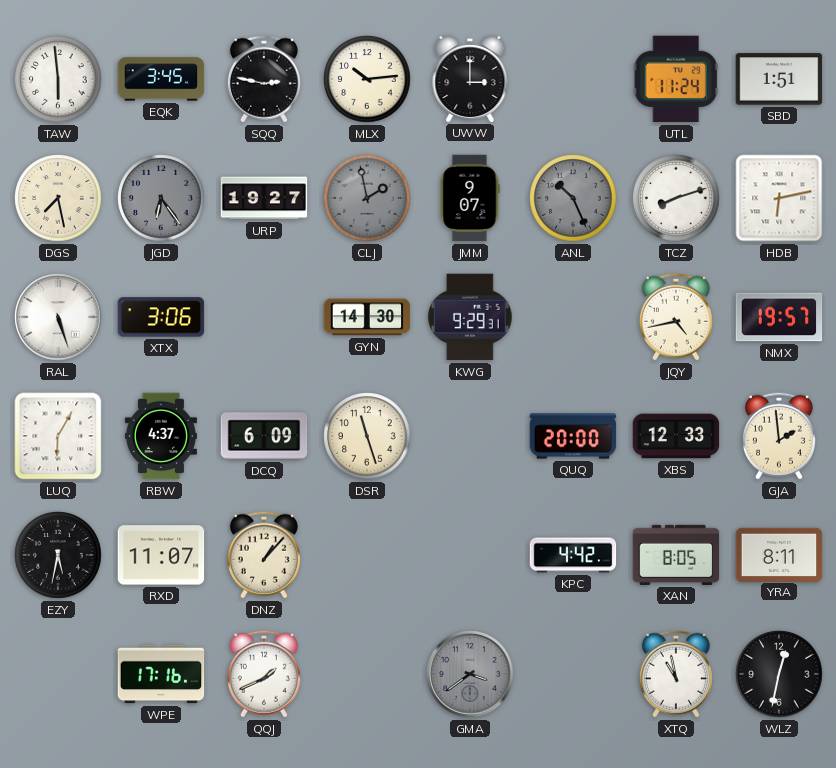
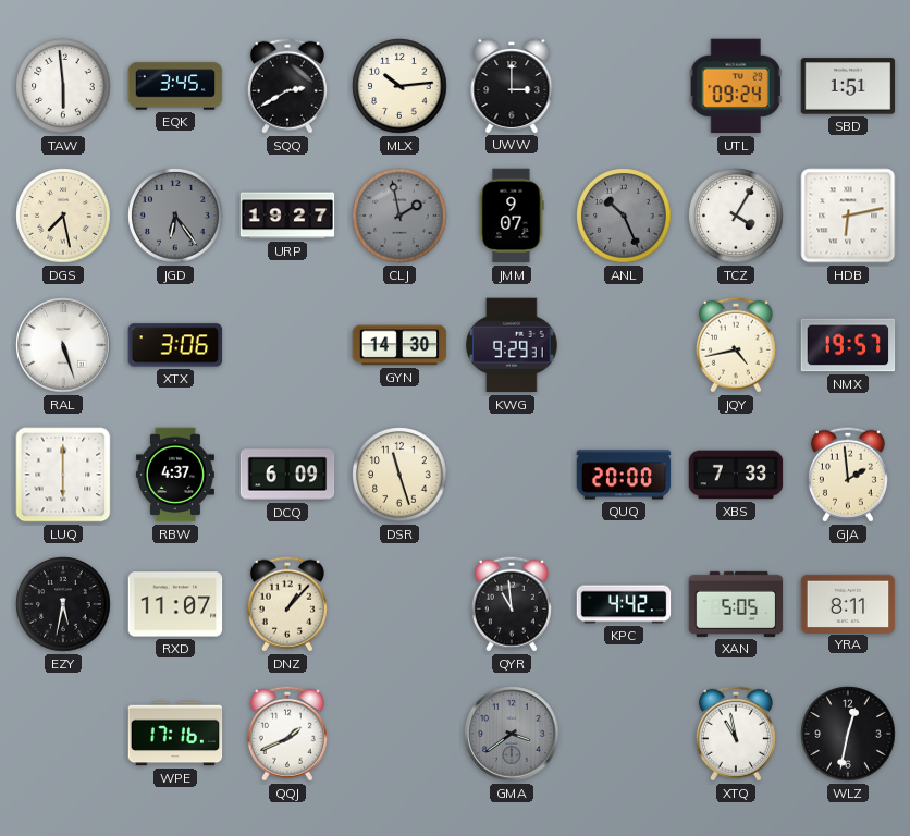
SQQ: 2:47 -> 2:40 (287, 86)
UTL: 11:24 -> 09:24 (736, 86)
TCZ: 8:12 -> 4:05 (736, 216)
LUQ: 6:05 -> 6:00 (63, 475)
XBS: 12:33 -> 7:33 (736, 475)
QYR: none -> 10:59 (512, 604)
XAN: 8:05 -> 5:05 (736, 604)
